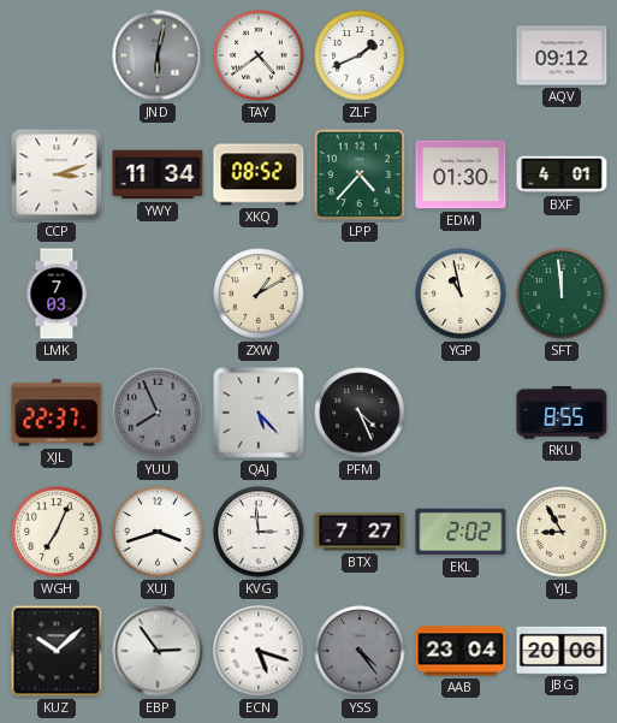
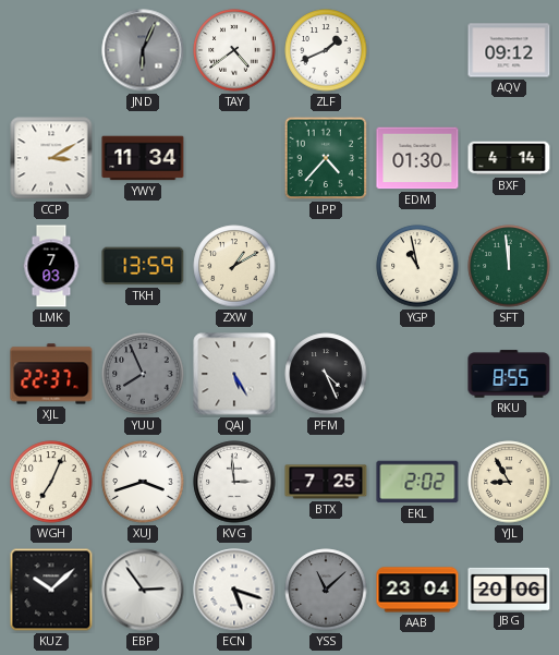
JND: 6:02 -> 6:04 (143, 50)
CCP: 3:12 -> 3:10 (51, 158)
XKQ: 08:52 -> none (259, 174)
BXF: 4:01 -> 4:14 (509, 158)
TKH: none -> 13:59 (143, 266)
QAJ: 5:23 -> 5:25 (234, 374)
BTX: 7:27 -> 7:25 (326, 482)
YSS: 4:24 -> 11:08 (326, 590)
